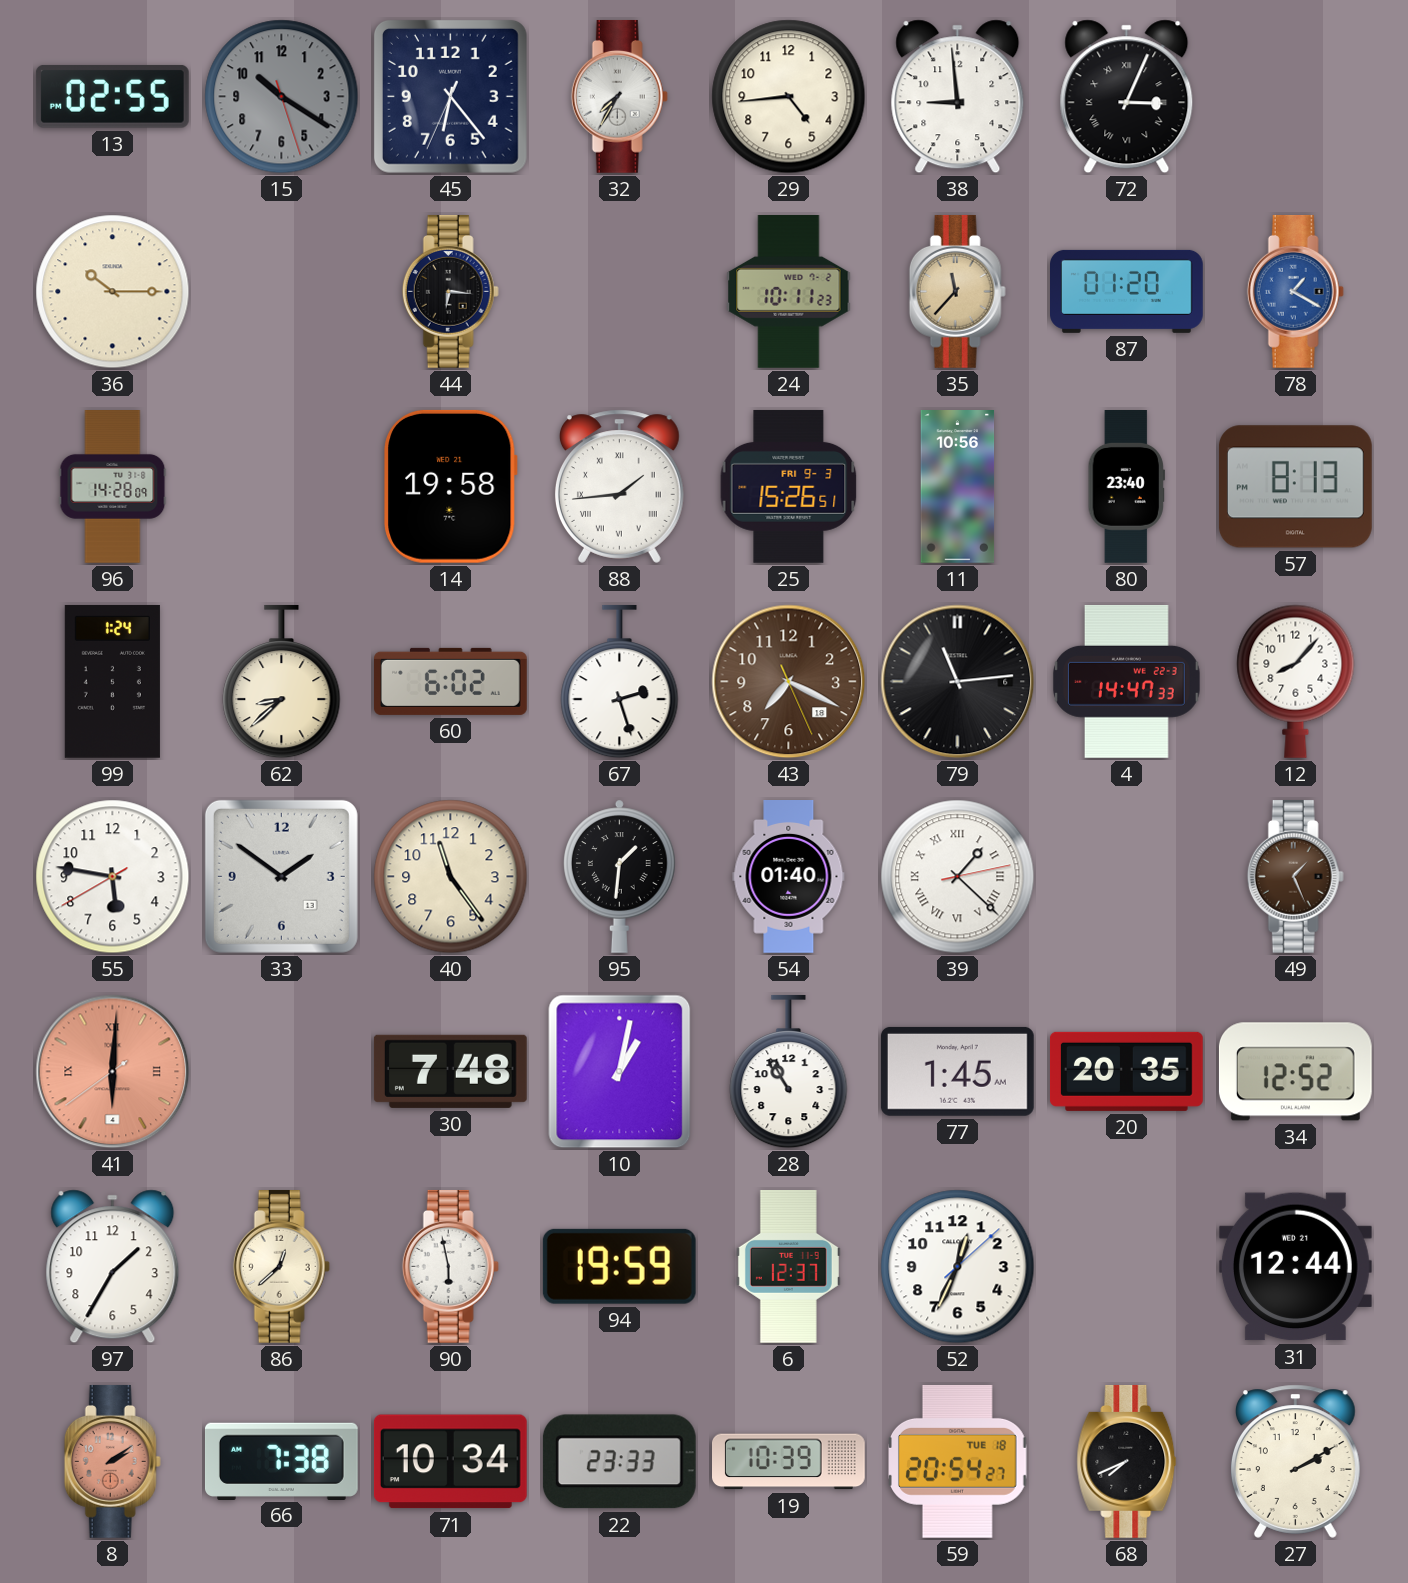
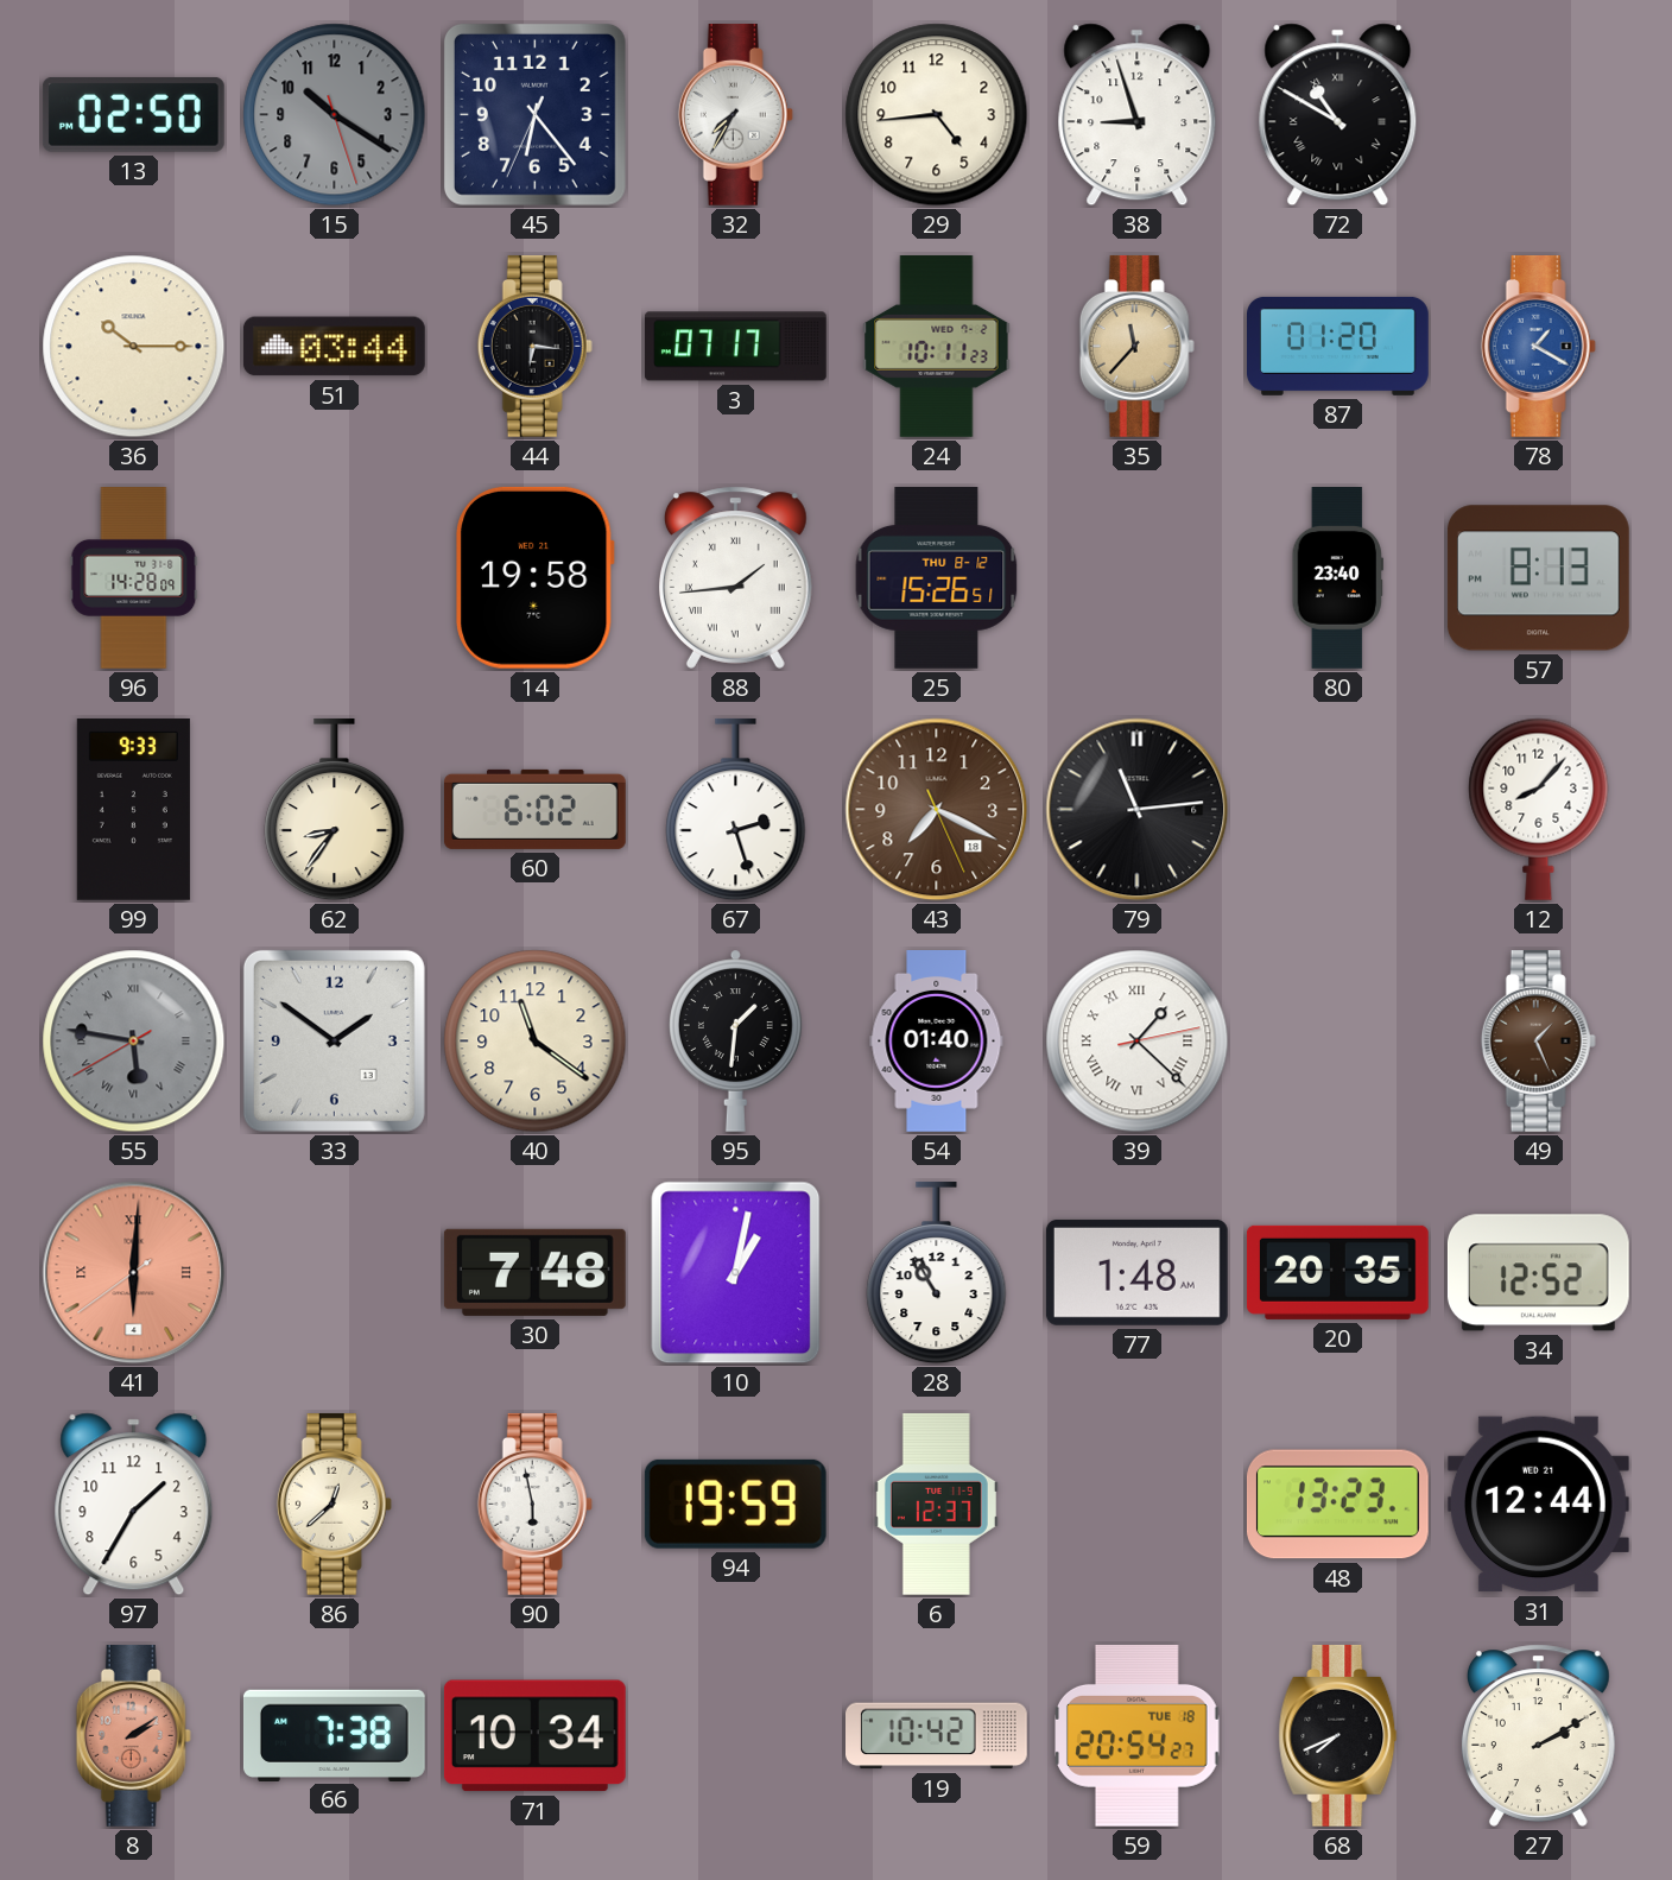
13: 02:55 -> 02:50 (133, 114)
38: 8:59 -> 8:57 (1138, 115)
72: 3:04 -> 10:50 (1338, 115)
51: none -> 03:44 (334, 347)
3: none -> 07:17 (735, 347)
25 date: FRI 9-3 -> THU 8-12 (937, 577)
11: 10:56 -> none (958, 487)
99: 1:24 -> 9:33 (133, 809)
62: 8:38 -> 8:36 (335, 810)
4: 14:47 -> none (1126, 681)
55 dial: white -> grey (134, 1042)
55 numerals: Arabic -> Roman (134, 1042)
40: 11:24 -> 11:21 (536, 1042)
77: 1:45 -> 1:48 (1136, 1272)
52: 12:34 -> none (958, 1267)
48: none -> 13:23 (1337, 1505)
22: 23:33 -> none (619, 1462)
19: 10:39 -> 10:42 (937, 1736)
